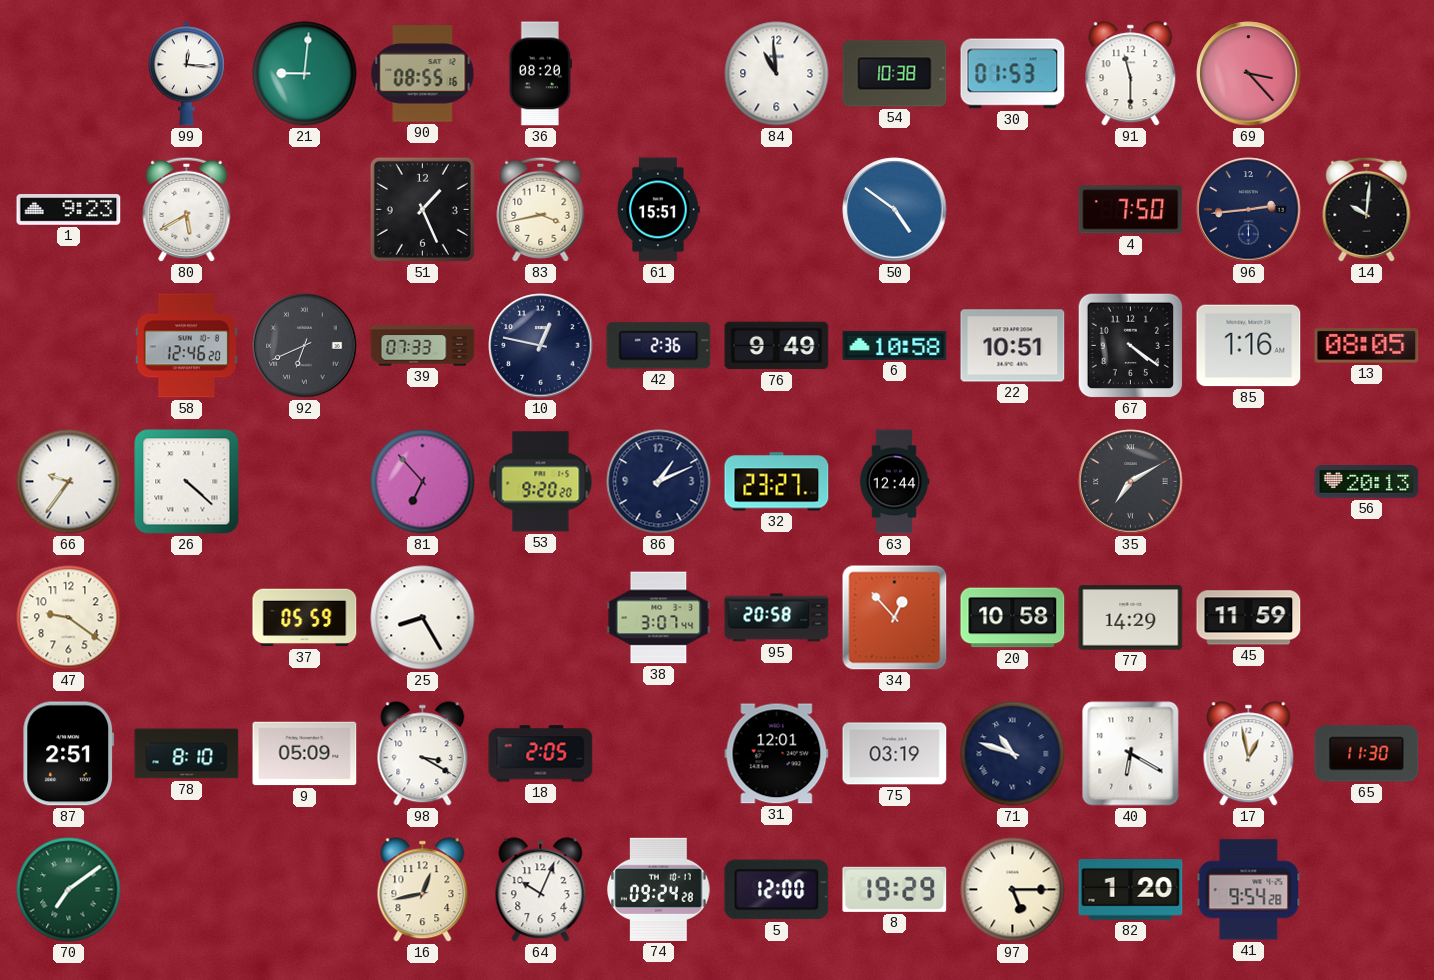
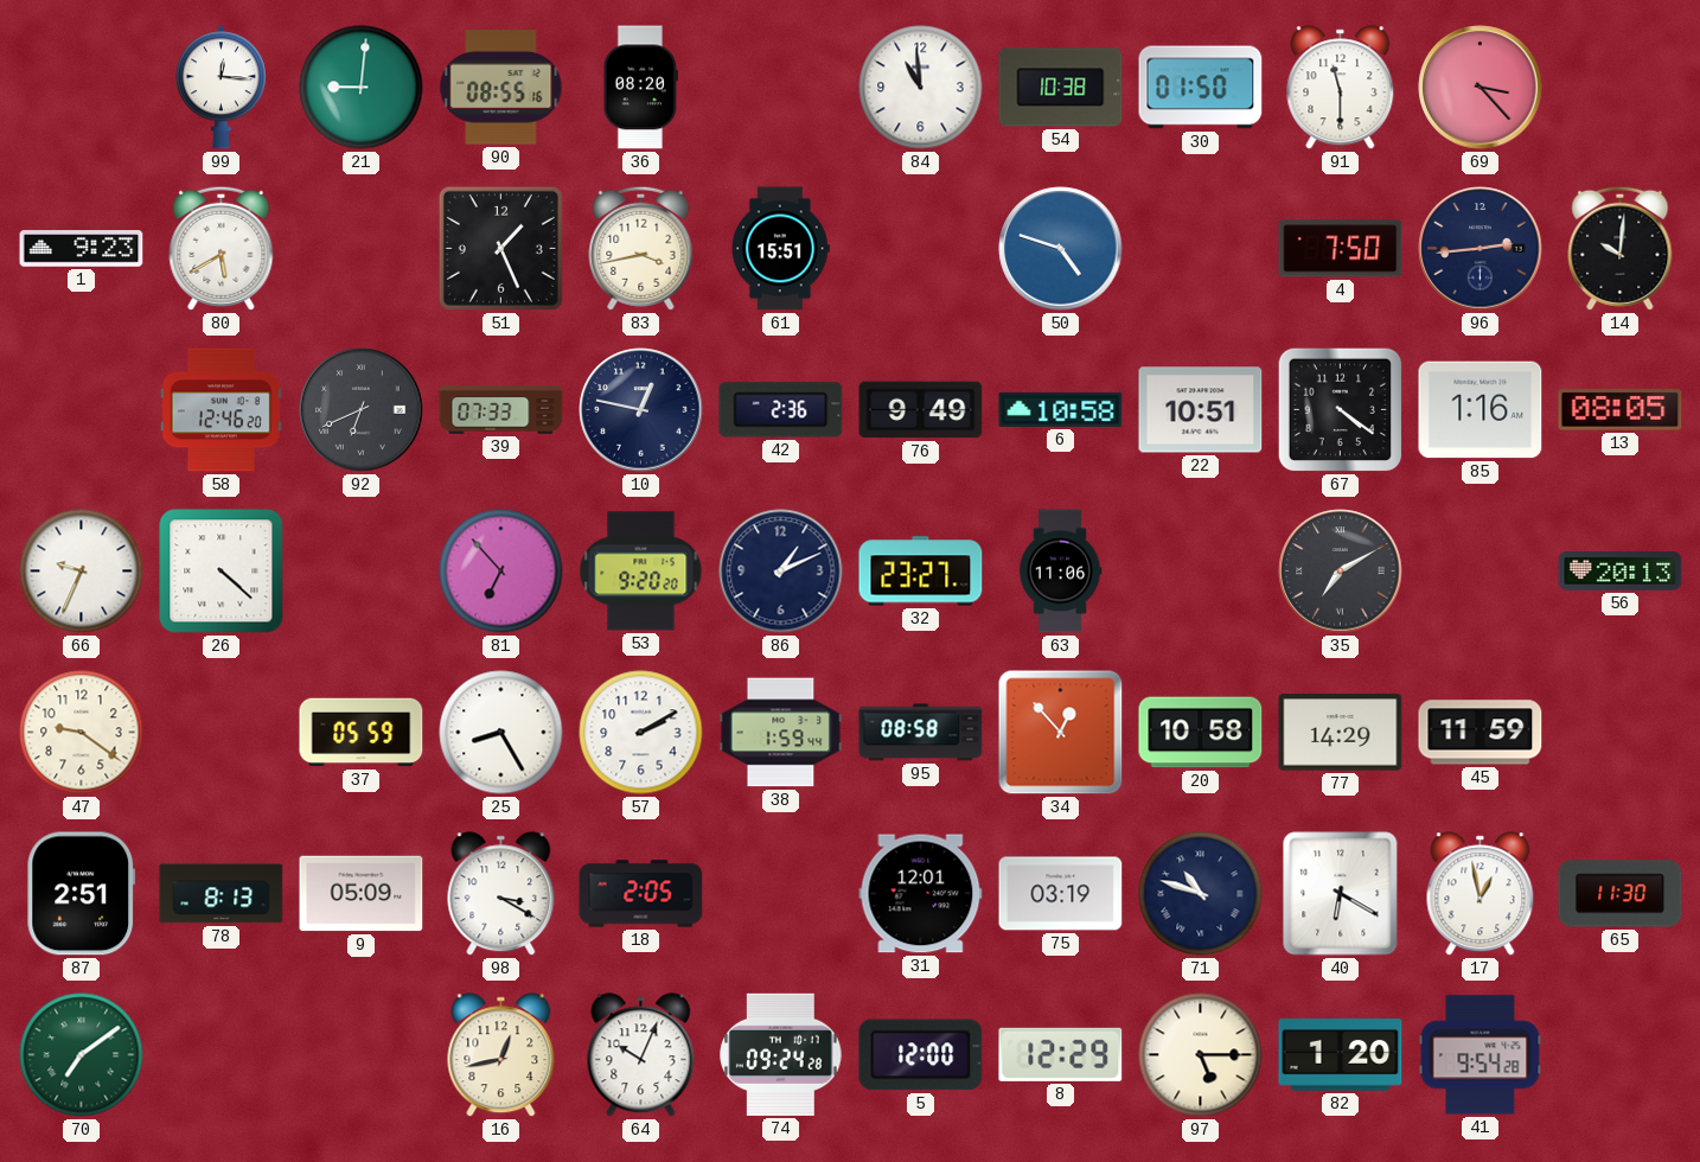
30: 01:53 -> 01:50 (1201, 88)
50: 4:51 -> 4:48 (1061, 249)
66: 9:36 -> 9:34 (82, 572)
63: 12:44 -> 11:06 (1060, 572)
57: none -> 2:10 (641, 733)
38: 3:07 -> 1:59 (781, 733)
95: 20:58 -> 08:58 (921, 733)
78: 8:10 -> 8:13 (222, 894)
8: 19:29 -> 12:29 (1061, 1054)
